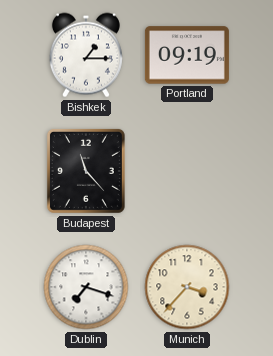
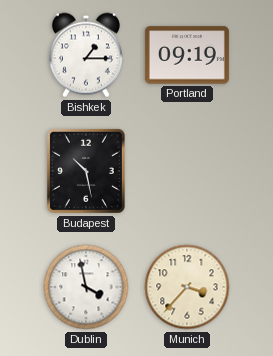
Budapest: 11:23 -> 10:28 (86, 171)
Dublin: 7:18 -> 3:58 (86, 287)
